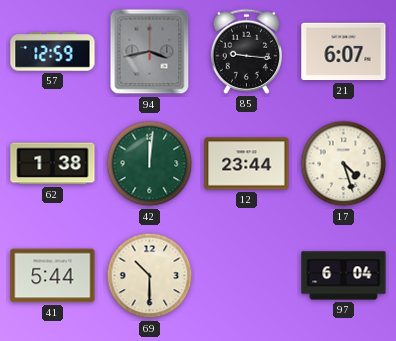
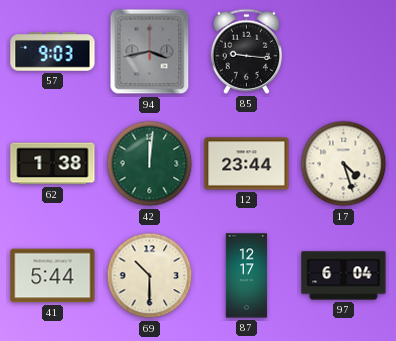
57: 12:59 -> 9:03 (53, 52)
21: 6:07 -> none (344, 52)
87: none -> 12:17 (247, 276)
